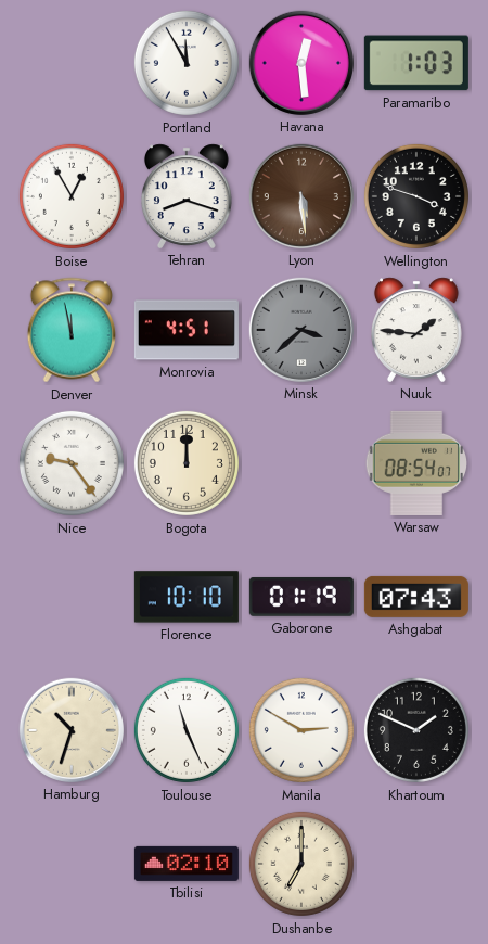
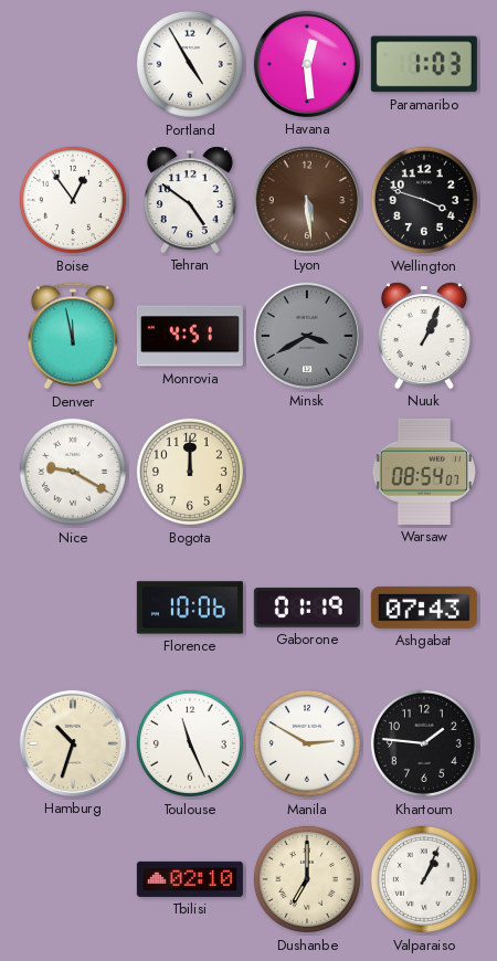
Portland: 11:55 -> 4:55 (190, 64)
Boise: 12:55 -> 12:54 (73, 200)
Tehran: 8:18 -> 4:51 (190, 200)
Minsk: 3:38 -> 3:40 (307, 336)
Nuuk: 1:46 -> 1:04 (424, 336)
Nice: 9:24 -> 9:20 (73, 472)
Florence: 10:10 -> 10:06 (190, 608)
Khartoum: 1:49 -> 1:46 (424, 743)
Valparaiso: none -> 1:04 (424, 879)
